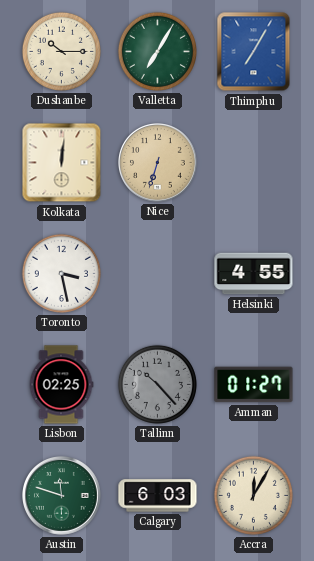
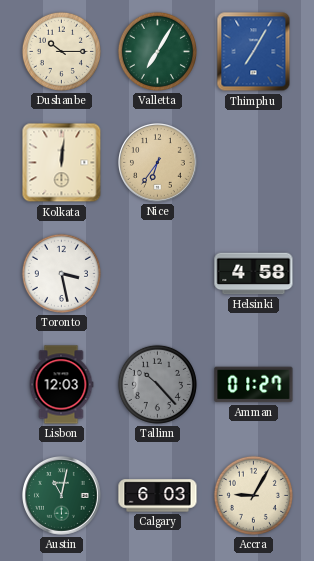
Nice: 6:33 -> 6:36 (158, 163)
Helsinki: 4:55 -> 4:58 (254, 274)
Lisbon: 02:25 -> 12:03 (61, 385)
Austin: 11:48 -> 11:02 (62, 496)
Accra: 12:05 -> 9:05 (253, 495)
